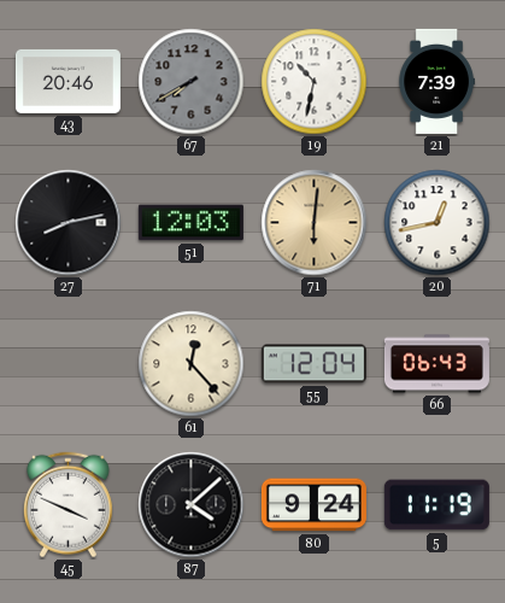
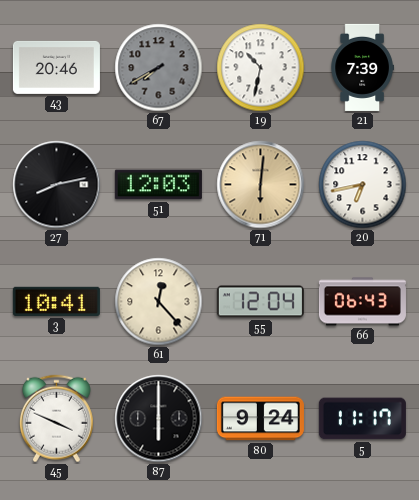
20: 12:43 -> 6:43 (363, 185)
3: none -> 10:41 (56, 301)
87: 4:08 -> 6:00 (159, 419)
5: 11:19 -> 11:17 (362, 419)
